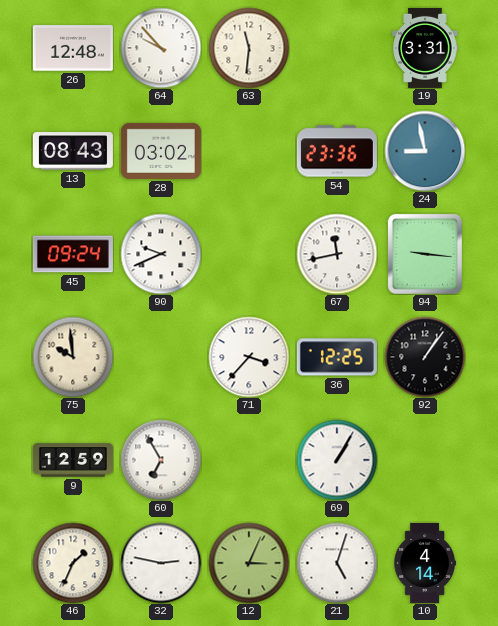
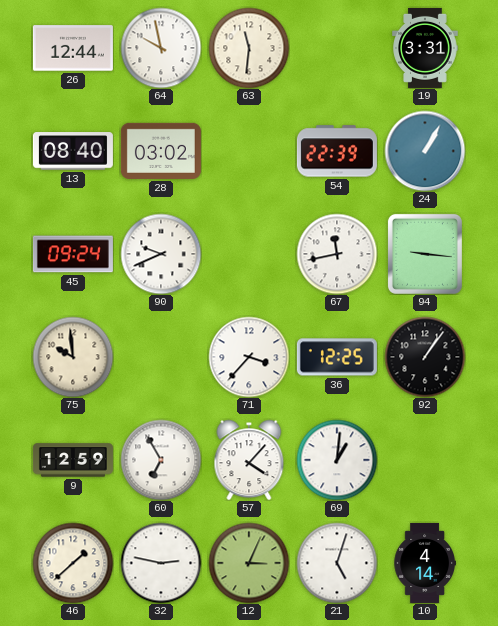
26: 12:48 -> 12:44 (73, 48)
64: 9:53 -> 9:58 (161, 48)
13: 08:43 -> 08:40 (73, 151)
54: 23:36 -> 22:39 (337, 151)
24: 8:58 -> 1:05 (425, 151)
57: none -> 4:07 (249, 460)
69: 1:05 -> 1:01 (337, 460)
46: 1:34 -> 1:38 (73, 563)
